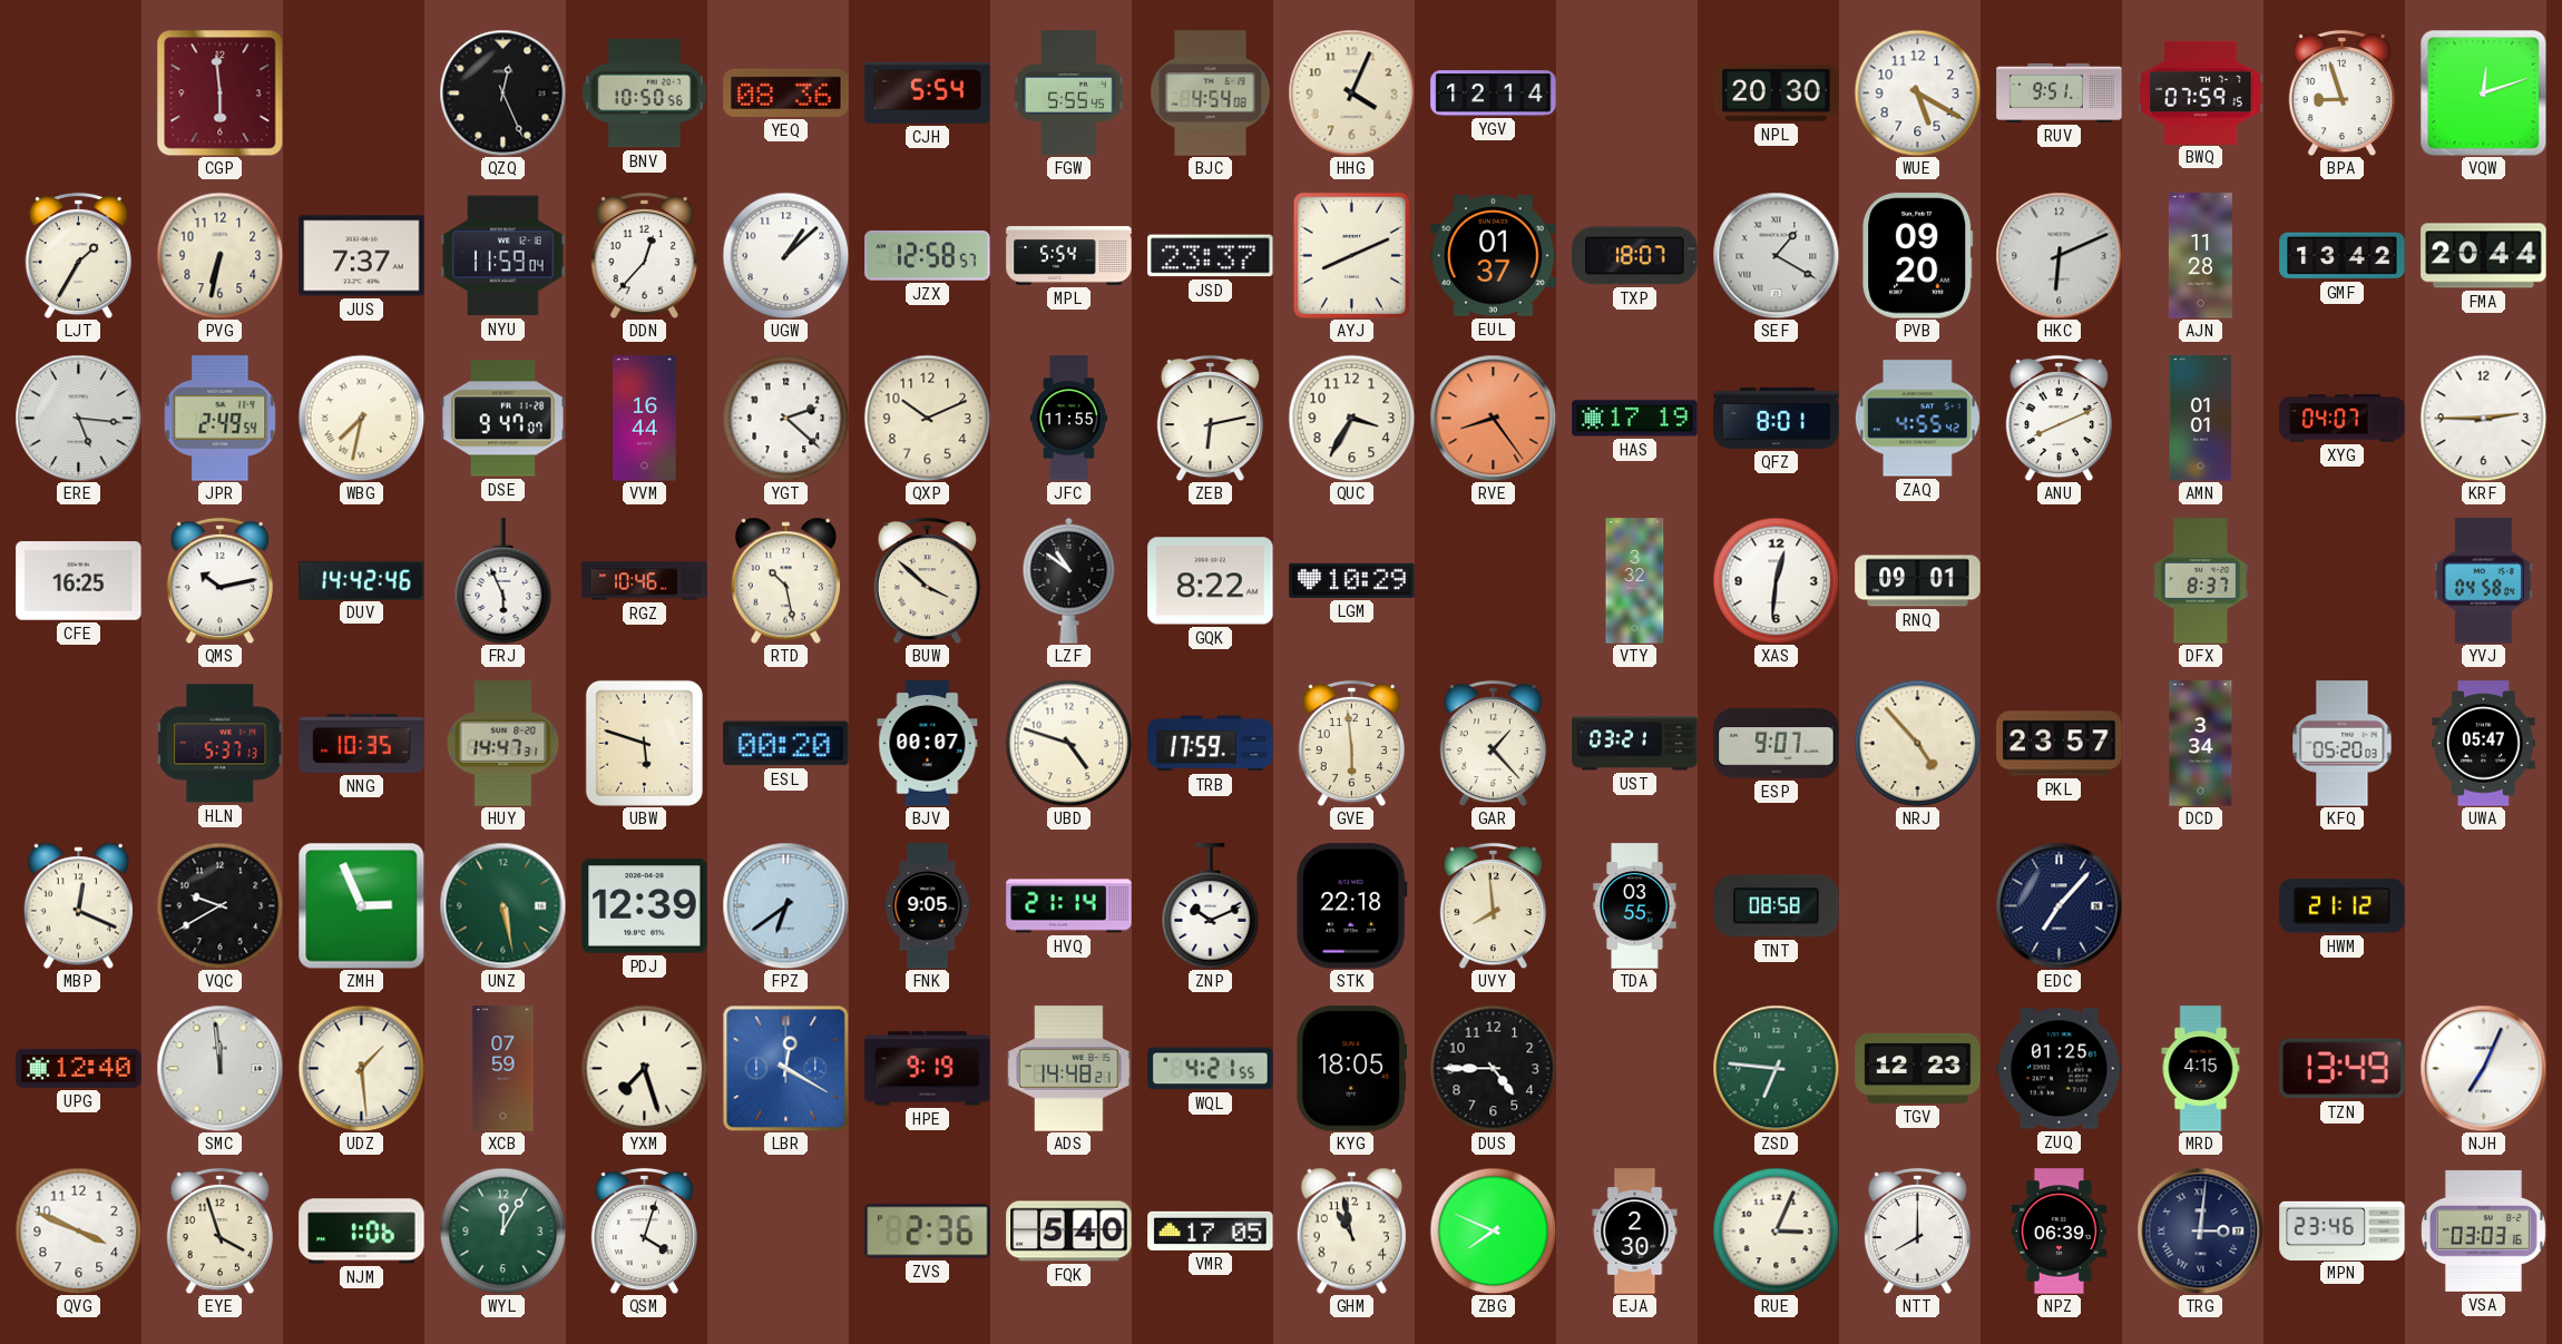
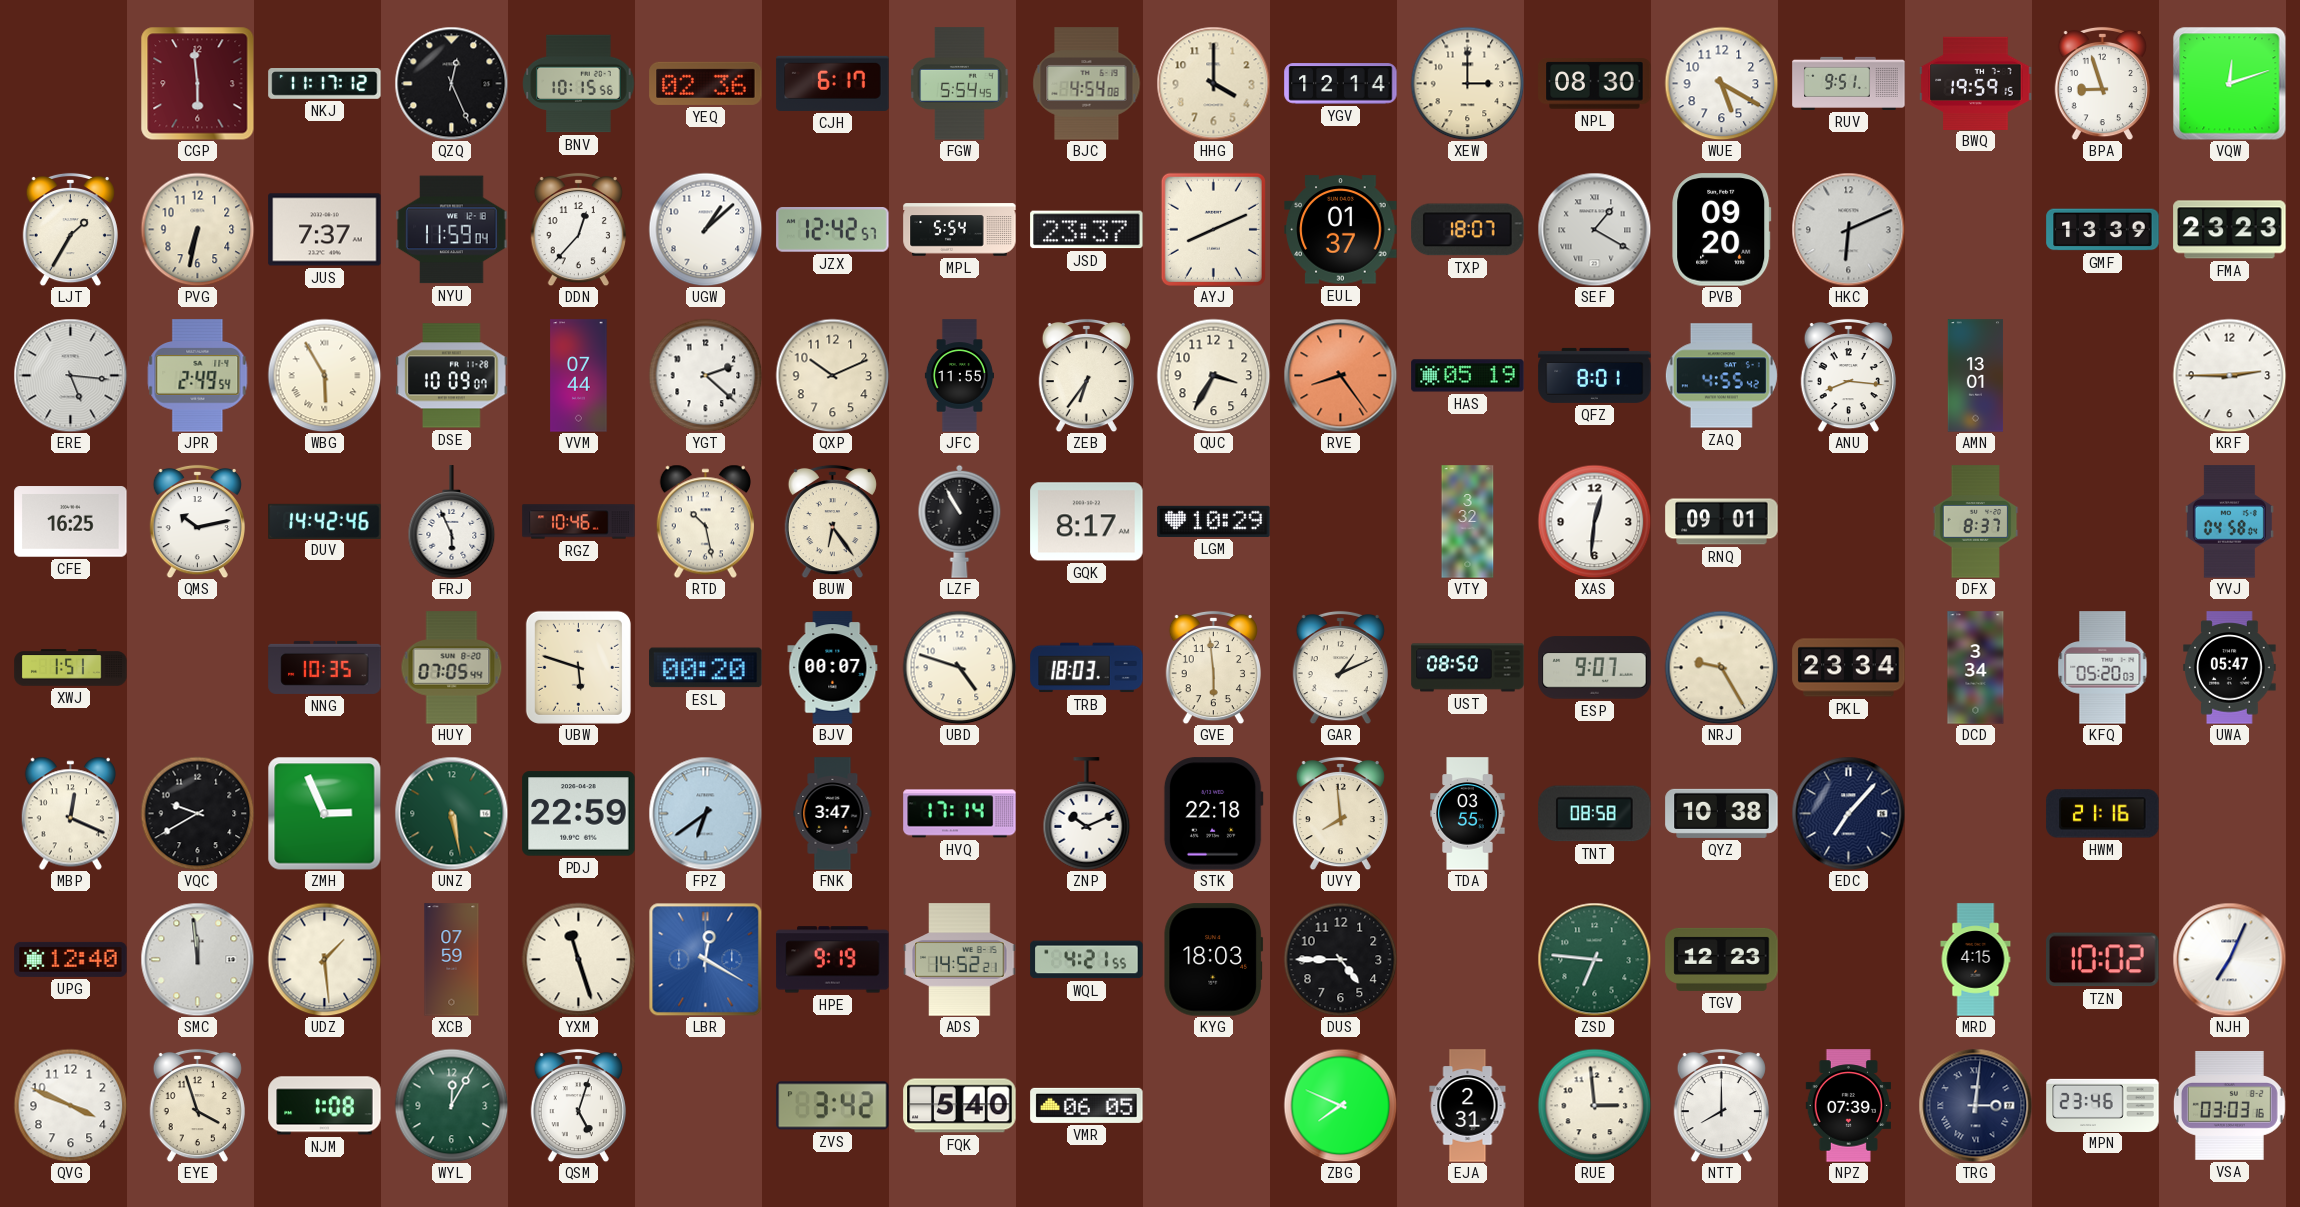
NKJ: none -> 11:17 (325, 84)
BNV: 10:50 -> 10:15 (579, 84)
YEQ: 08:36 -> 02:36 (706, 83)
CJH: 5:54 -> 6:17 (833, 83)
FGW: 5:55 -> 5:54 (960, 84)
HHG: 4:04 -> 4:00 (1213, 83)
XEW: none -> 3:00 (1467, 83)
NPL: 20:30 -> 08:30 (1595, 84)
BWQ: 07:59 -> 19:59 (1976, 83)
JZX: 12:58 -> 12:42 (833, 230)
AJN: 11:28 -> none (2200, 256)
GMF: 13:42 -> 13:39 (2103, 230)
FMA: 20:44 -> 23:23 (2230, 230)
WBG: 7:32 -> 5:55 (324, 375)
DSE: 9:47 -> 10:09 (452, 376)
VVM: 16:44 -> 07:44 (579, 376)
ZEB: 6:13 -> 6:36 (1086, 375)
HAS: 17:19 -> 05:19 (1468, 376)
ANU: 8:11 -> 8:16 (1848, 375)
AMN: 01:01 -> 13:01 (1976, 376)
XYG: 04:07 -> none (2343, 419)
BUW: 3:52 -> 6:24 (832, 521)
LZF: 10:51 -> 10:55 (960, 521)
GQK: 8:22 -> 8:17 (1087, 522)
XWJ: none -> 1:51 (71, 668)
HLN: 5:37 -> none (221, 744)
HUY: 14:47 -> 07:05 (452, 668)
TRB: 17:59 -> 18:03 (1087, 668)
GAR: 1:23 -> 1:11 (1340, 667)
UST: 03:21 -> 08:50 (1468, 668)
NRJ: 4:53 -> 9:25 (1721, 667)
PKL: 23:57 -> 23:34 (1849, 668)
PDJ: 12:39 -> 22:59 (579, 814)
FNK: 9:05 -> 3:47 (833, 814)
HVQ: 21:14 -> 17:14 (960, 814)
QYZ: none -> 10:38 (1722, 813)
HWM: 21:12 -> 21:16 (2103, 814)
YXM: 7:27 -> 11:27 (578, 959)
ADS: 14:48 -> 14:52 (960, 960)
KYG: 18:05 -> 18:03 (1214, 960)
ZUQ: 01:25 -> none (2060, 1069)
TZN: 13:49 -> 10:02 (2103, 960)
NJM: 1:06 -> 1:08 (325, 1106)
QSM: 4:03 -> 5:03 (578, 1105)
ZVS: 2:36 -> 3:42 (833, 1106)
VMR: 17:05 -> 06:05 (1087, 1105)
GHM: 10:58 -> none (1351, 1230)
EJA: 2:30 -> 2:31 (1468, 1106)
RUE: 3:04 -> 2:59 (1594, 1105)
NPZ: 06:39 -> 07:39 (1849, 1106)
